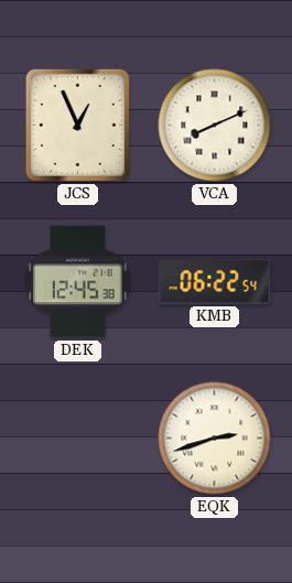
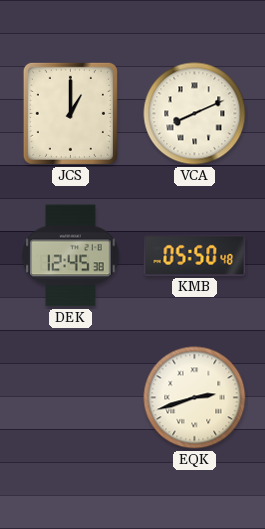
JCS: 12:56 -> 1:00 (70, 113)
KMB: 06:22 -> 05:50 (195, 255)
